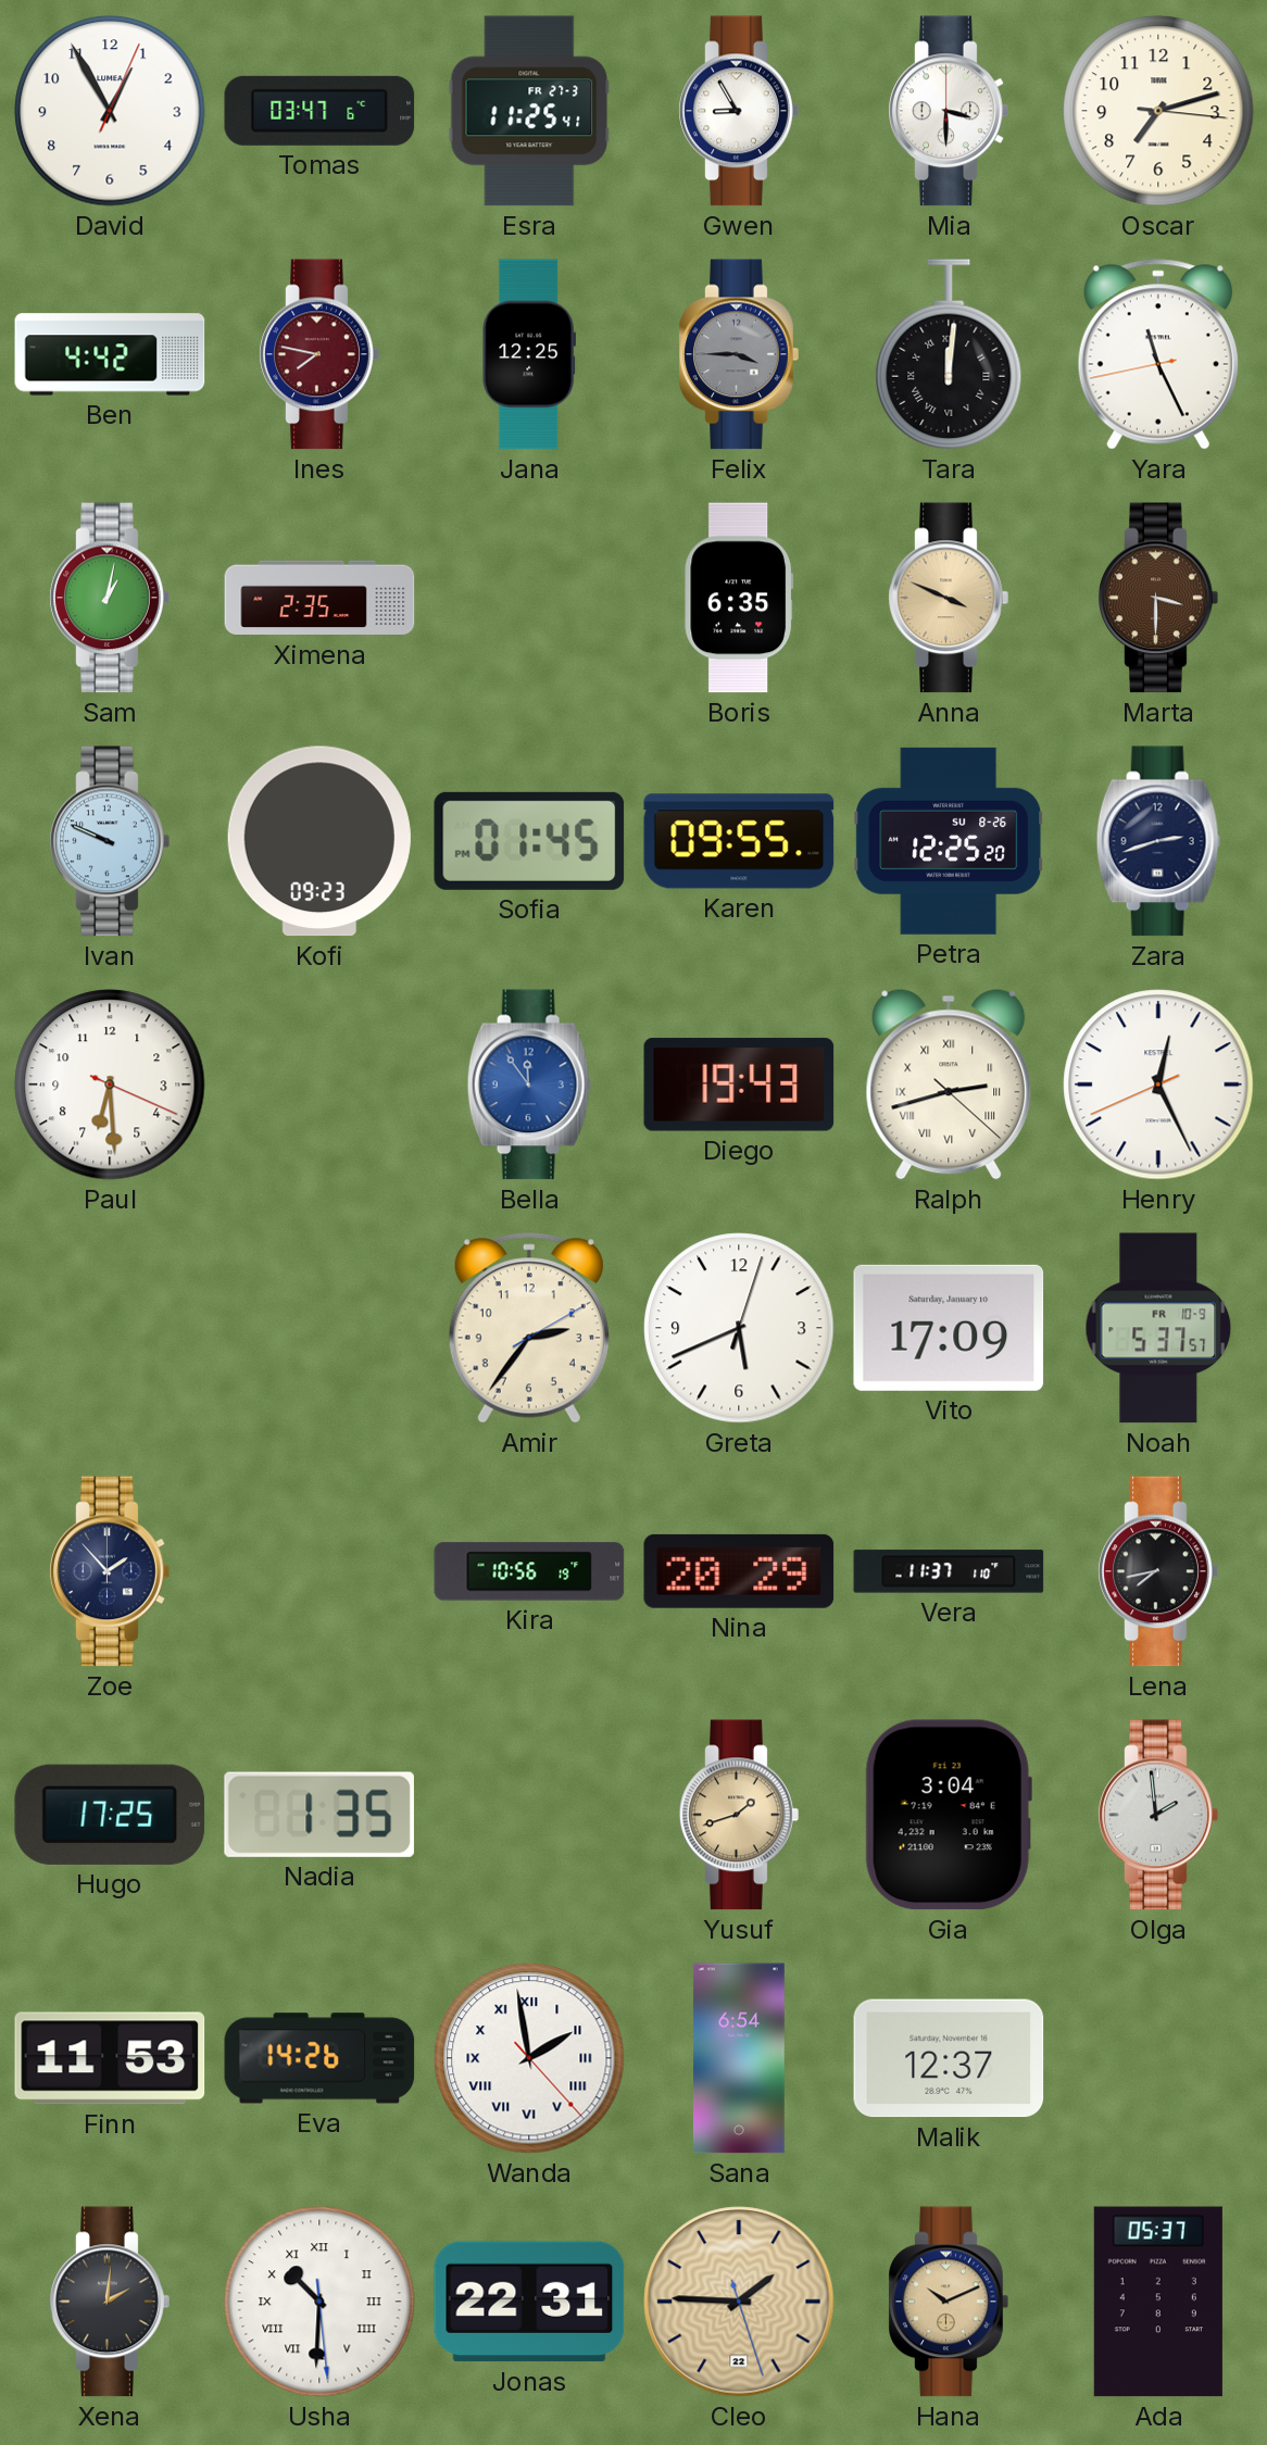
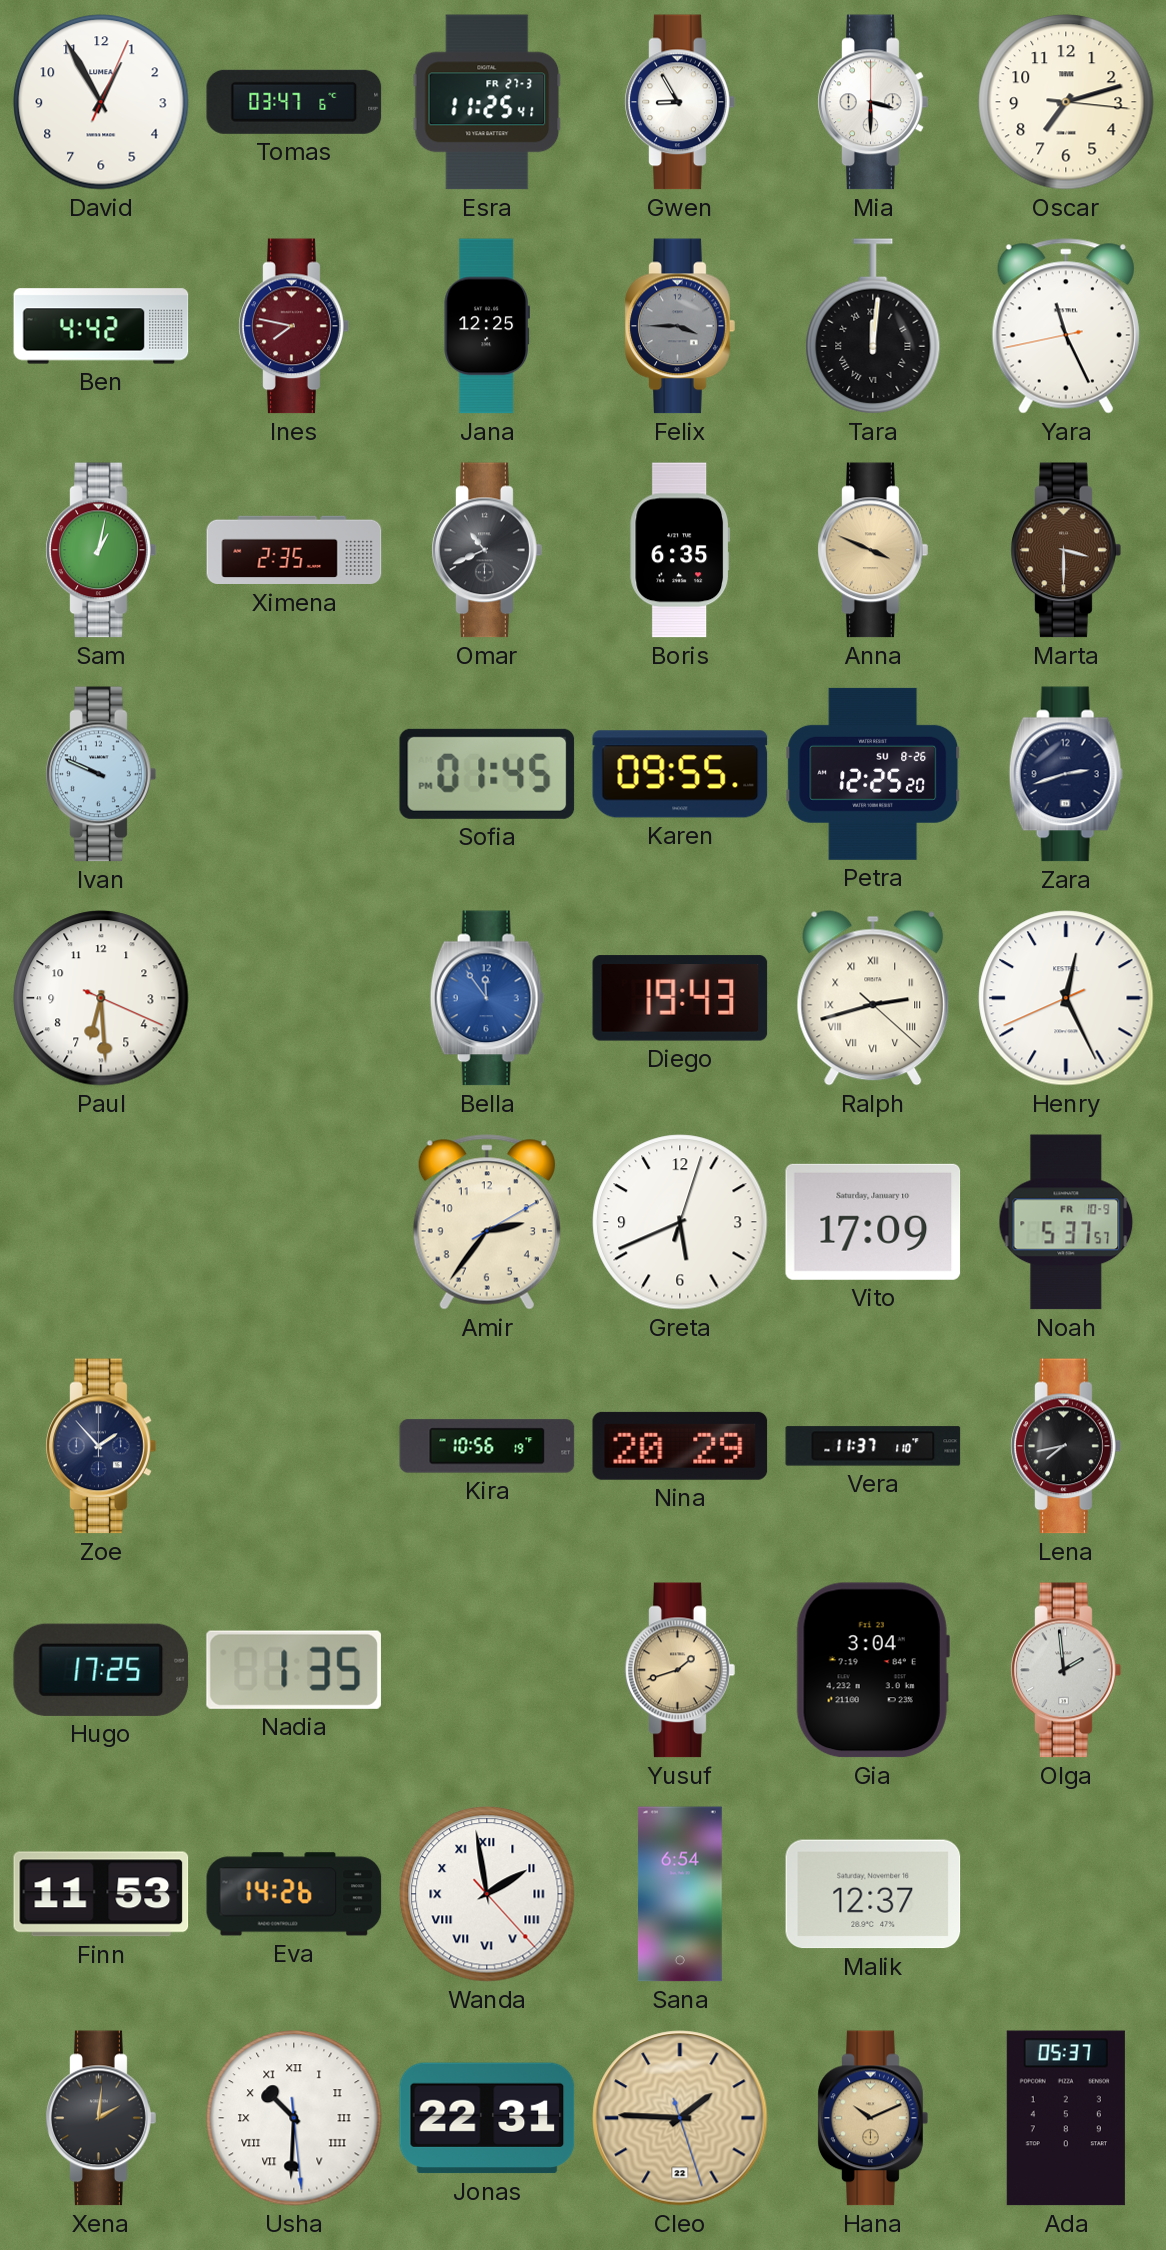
Omar: none -> 10:41 (487, 550)
Kofi: 09:23 -> none (319, 841)
